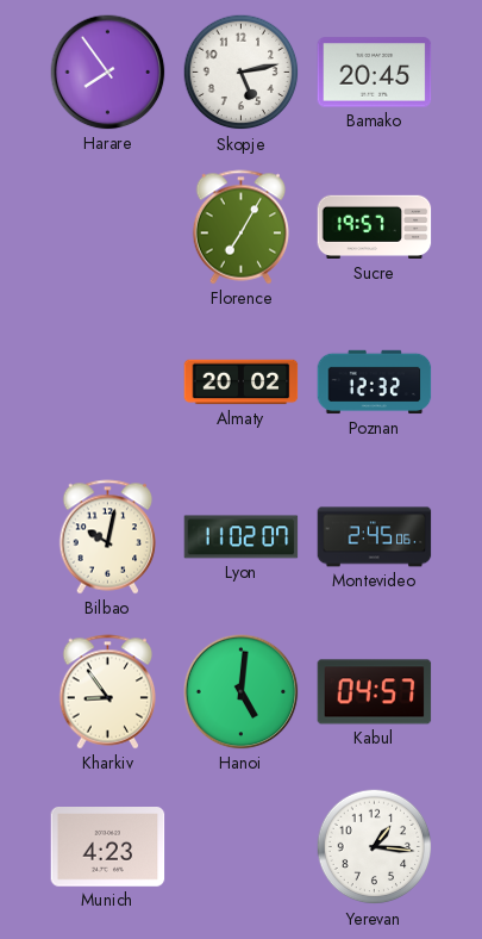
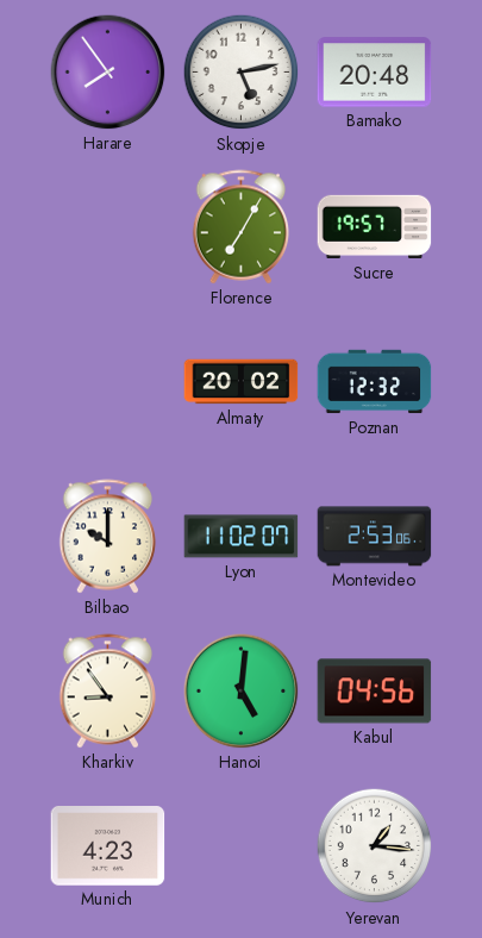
Bamako: 20:45 -> 20:48 (375, 73)
Bilbao: 10:02 -> 10:00 (108, 537)
Montevideo: 2:45 -> 2:53 (375, 537)
Kabul: 04:57 -> 04:56 (375, 692)
